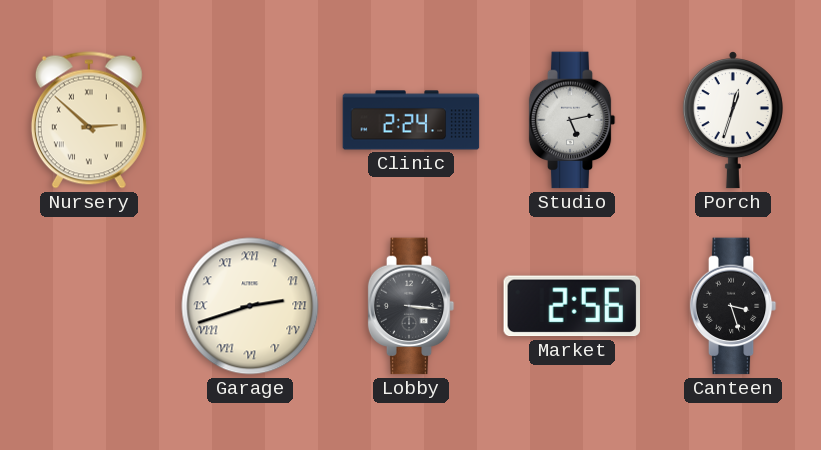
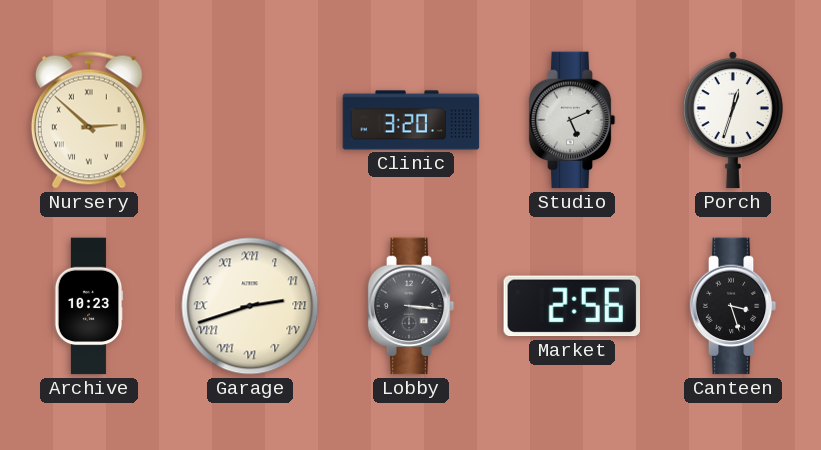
Clinic: 2:24 -> 3:20 (411, 120)
Studio: 5:13 -> 5:11 (572, 120)
Archive: none -> 10:23 (89, 306)
